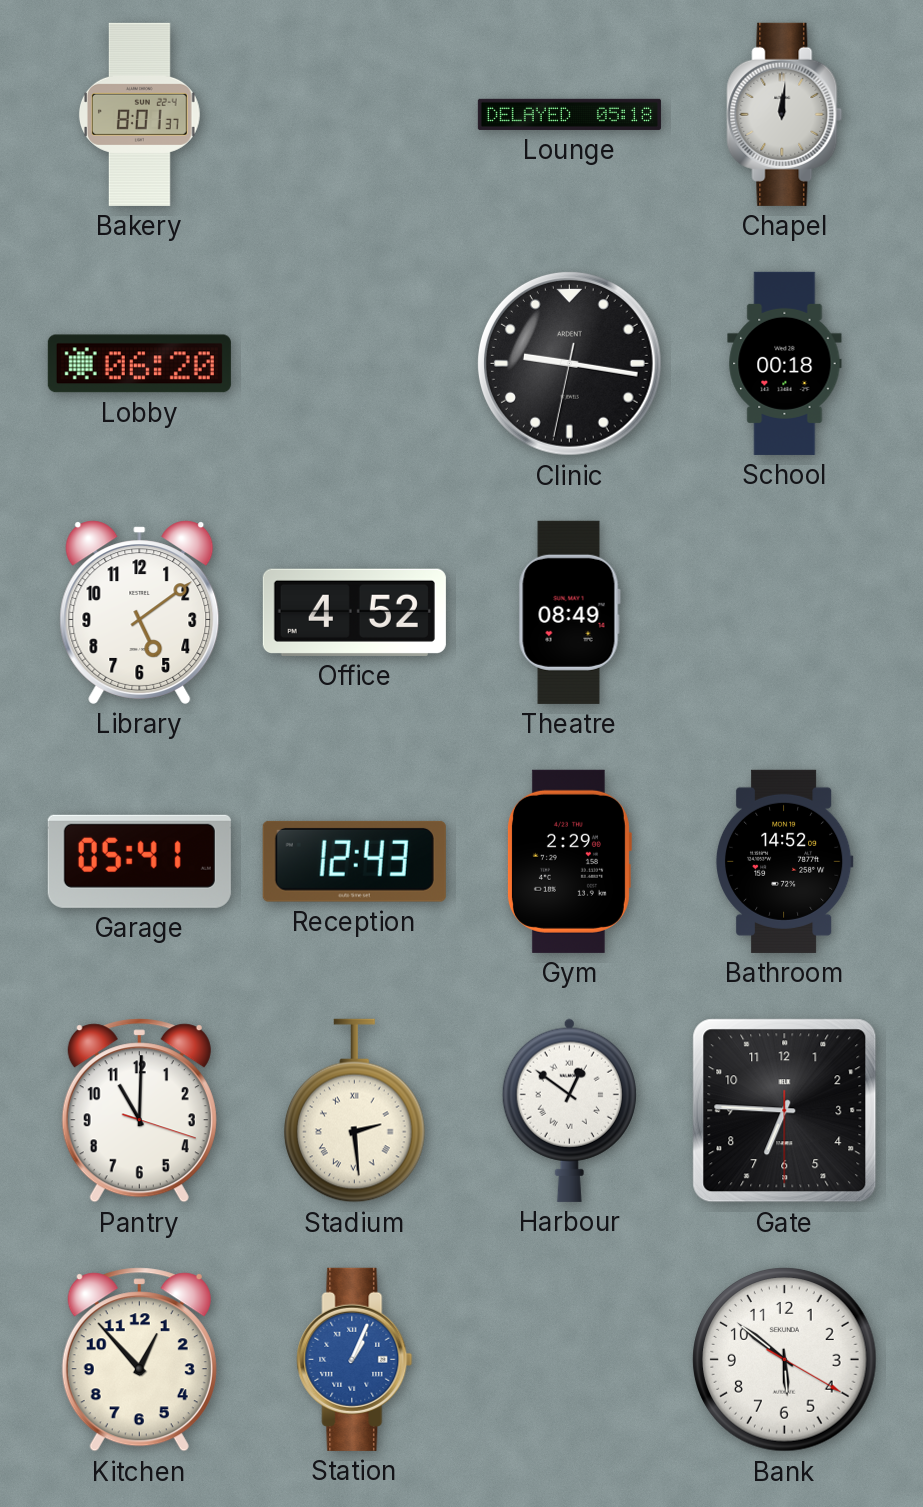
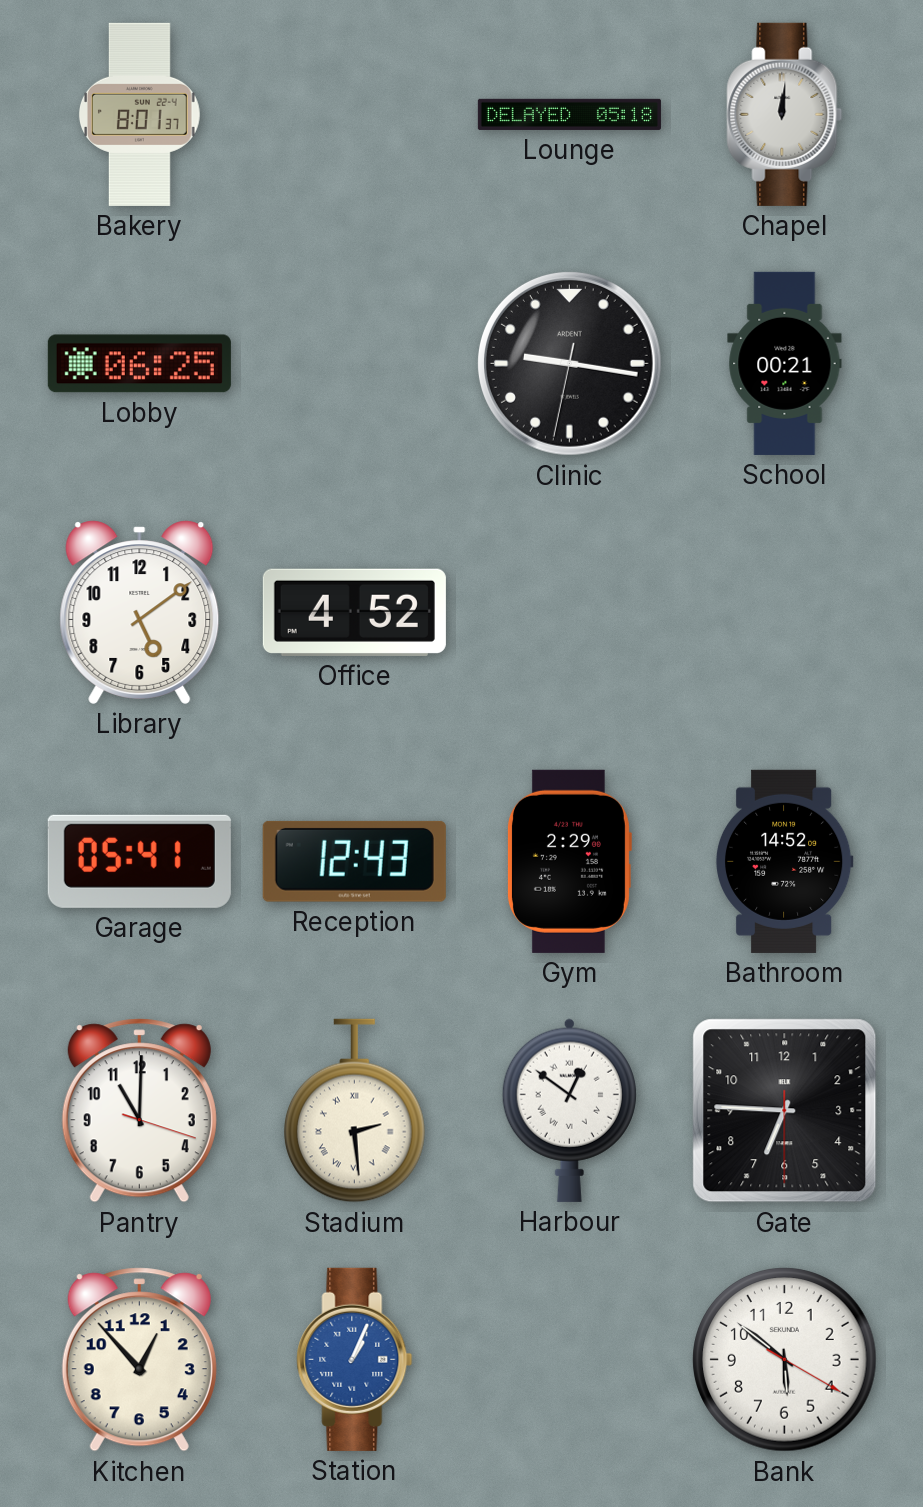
Lobby: 06:20 -> 06:25 (139, 364)
School: 00:18 -> 00:21 (785, 363)
Theatre: 08:49 -> none (569, 612)
